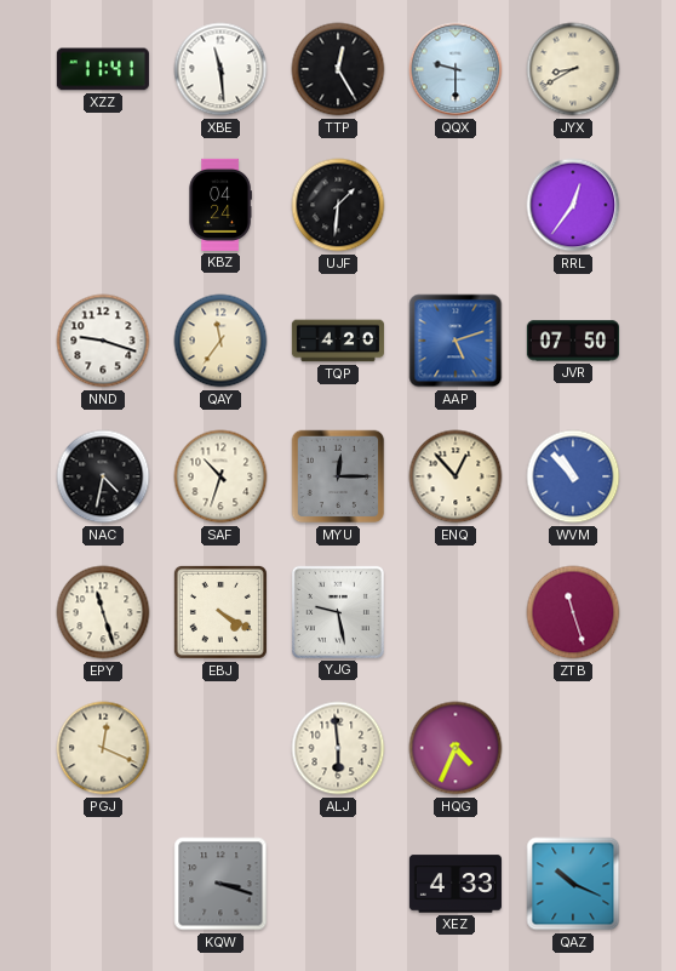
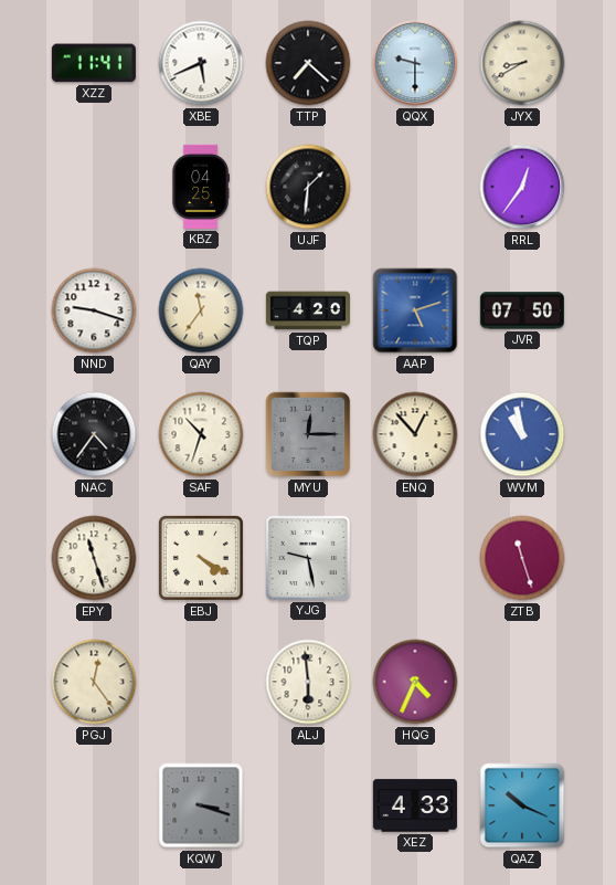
XBE: 11:29 -> 5:41 (201, 63)
TTP: 12:25 -> 7:22 (308, 63)
KBZ: 04:24 -> 04:25 (201, 187)
NAC: 4:32 -> 4:36 (94, 434)
WVM: 10:53 -> 10:58 (522, 434)
PGJ: 12:19 -> 12:24 (94, 682)
